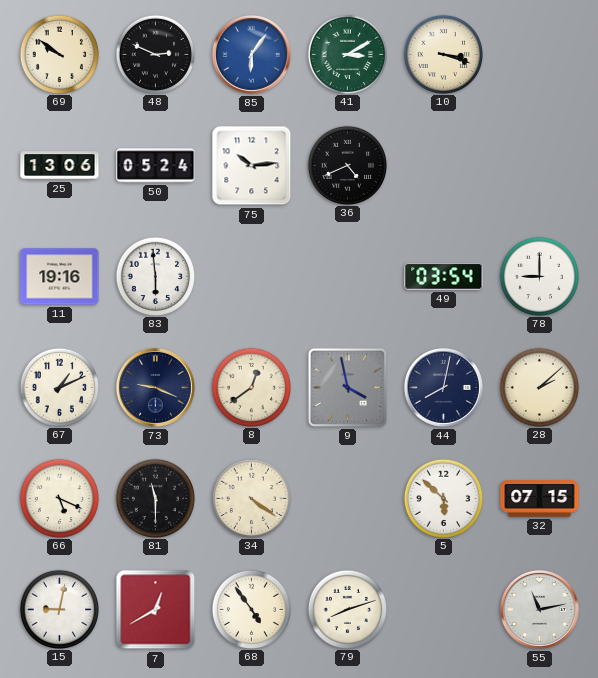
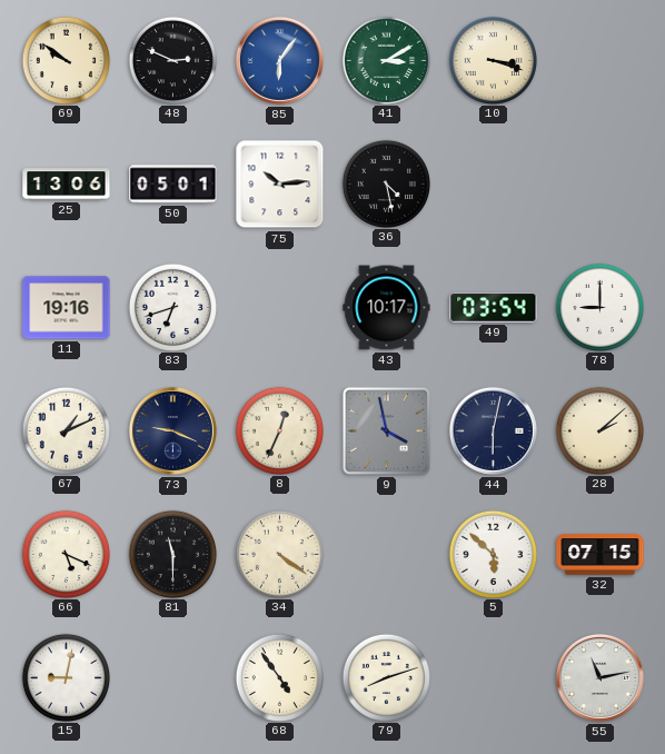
50: 05:24 -> 05:01 (173, 185)
36: 4:41 -> 4:28 (386, 183)
83: 5:59 -> 6:42 (172, 307)
43: none -> 10:17 (387, 308)
8: 12:39 -> 12:34 (279, 430)
44: 8:02 -> 6:02 (493, 430)
7: 12:40 -> none (156, 610)
